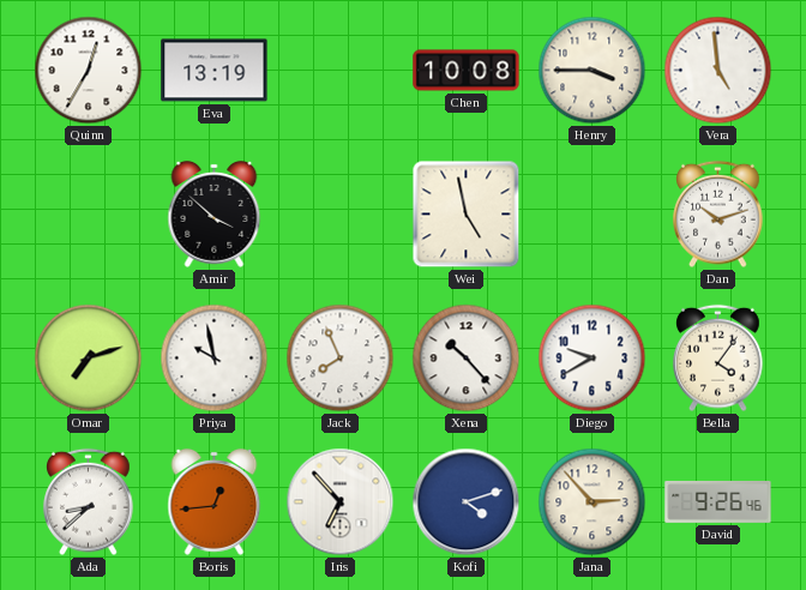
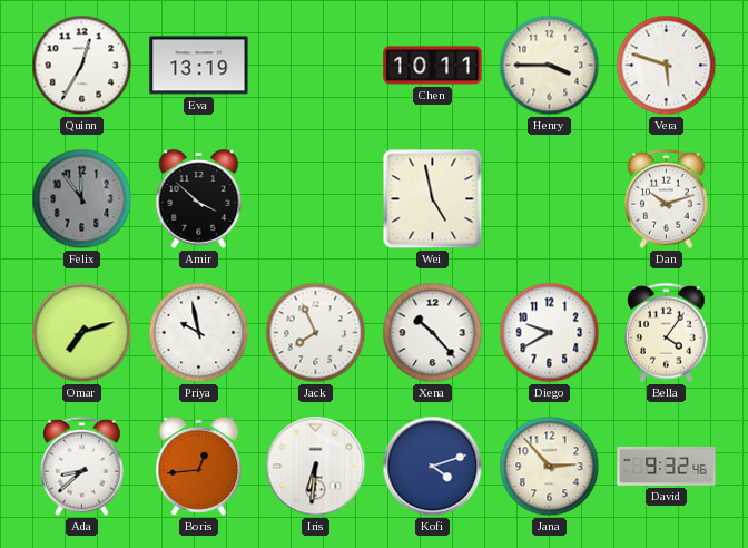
Chen: 10:08 -> 10:11 (433, 66)
Vera: 4:59 -> 5:48 (667, 66)
Felix: none -> 11:54 (82, 199)
Iris: 6:53 -> 6:31 (316, 467)
David: 9:26 -> 9:32 (667, 466)
